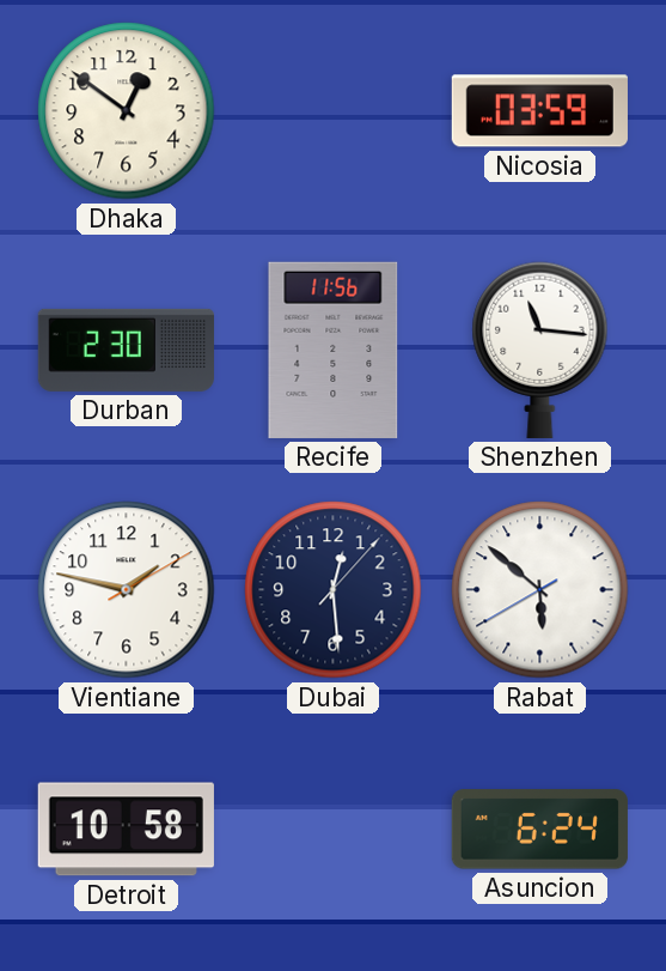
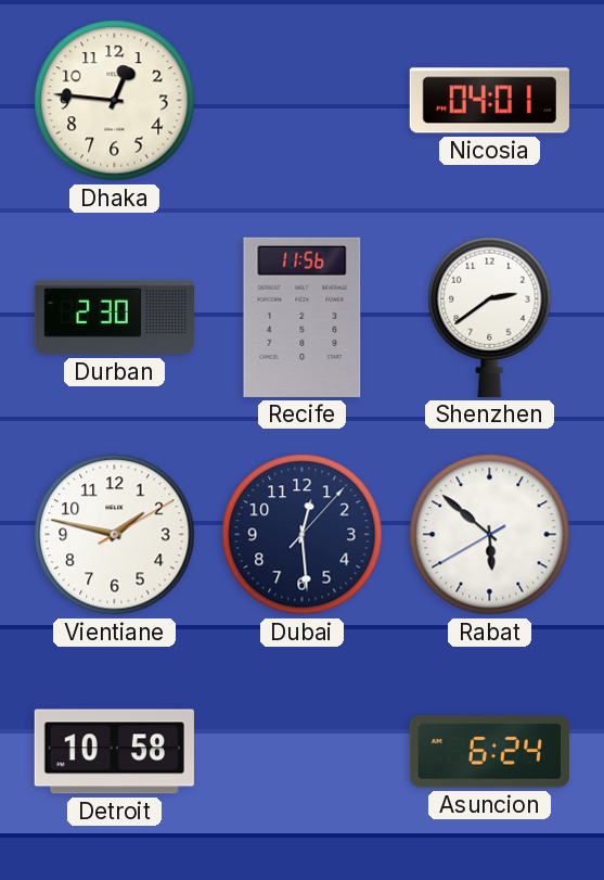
Dhaka: 12:51 -> 12:46 (115, 101)
Nicosia: 03:59 -> 04:01 (489, 101)
Shenzhen: 11:16 -> 2:39 (490, 317)
